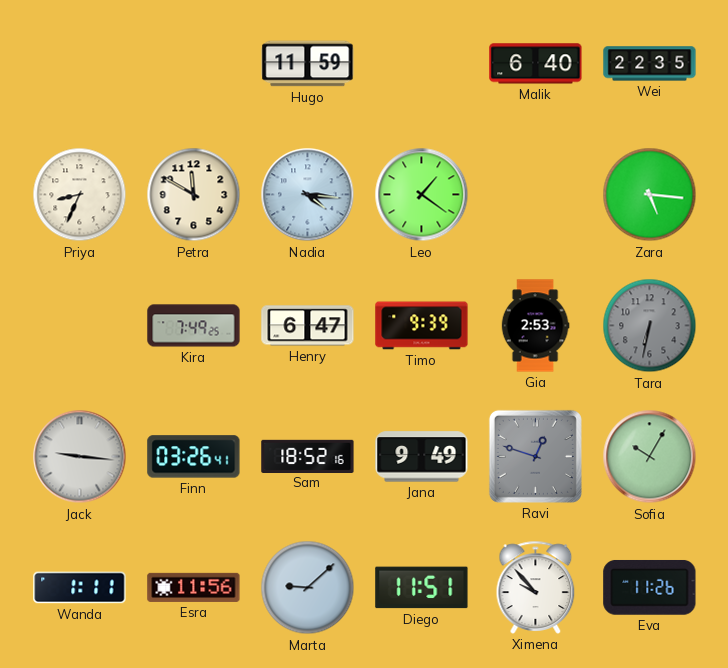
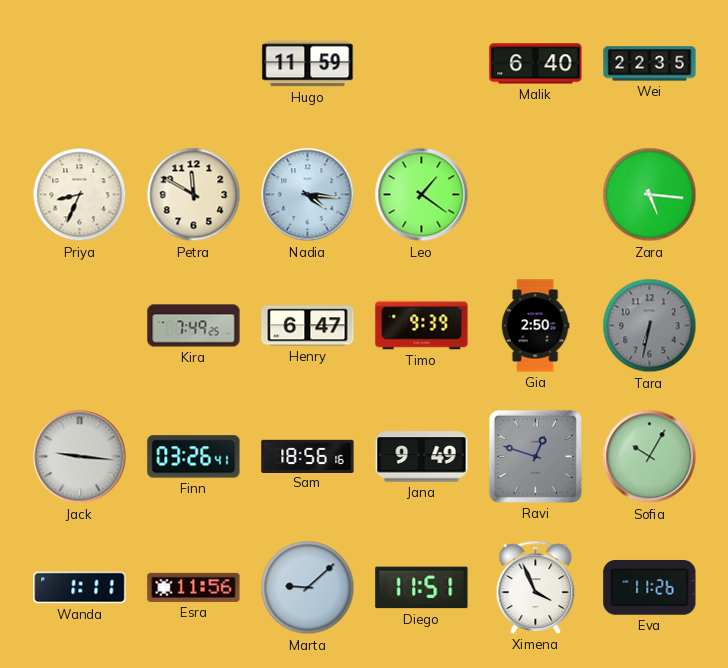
Gia: 2:53 -> 2:50 (535, 326)
Sam: 18:52 -> 18:56 (308, 456)
Ximena: 9:53 -> 3:56 (536, 587)
